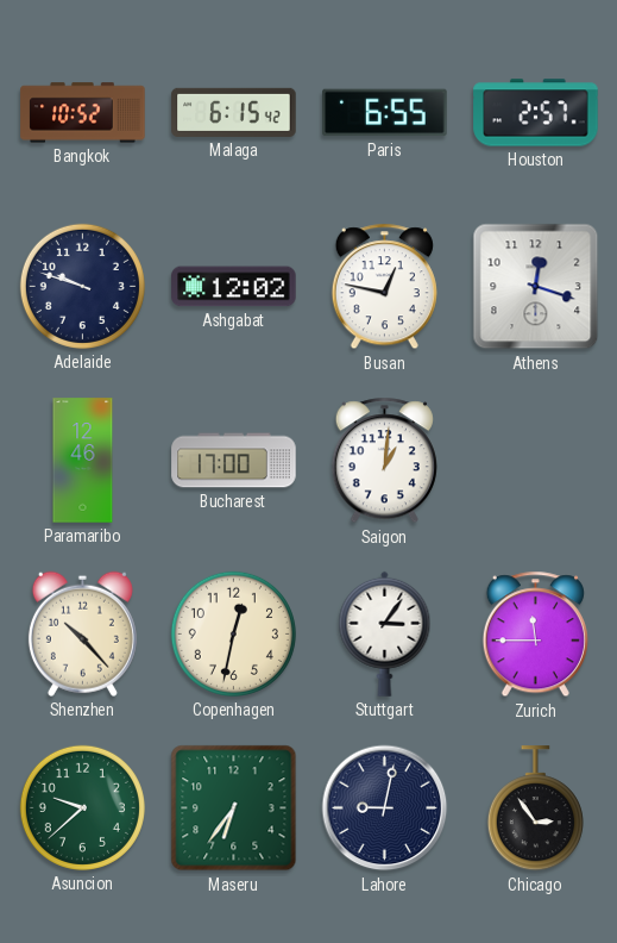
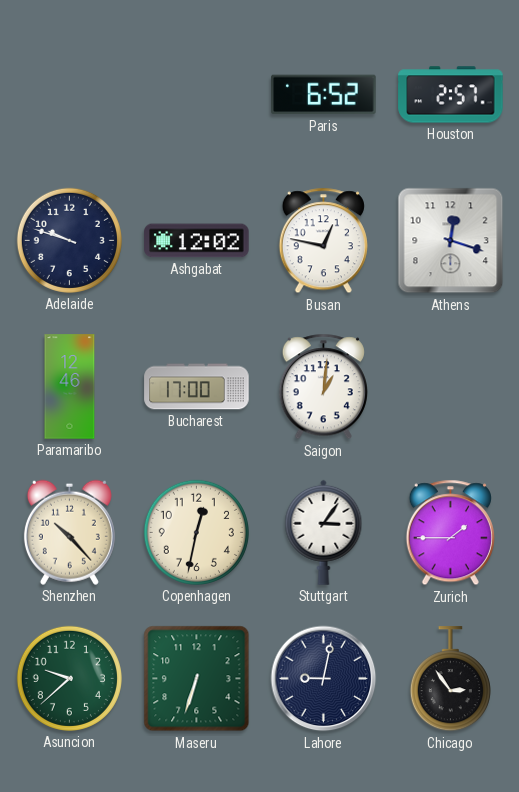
Bangkok: 10:52 -> none (83, 113)
Malaga: 6:15 -> none (234, 112)
Paris: 6:55 -> 6:52 (324, 95)
Zurich: 11:45 -> 1:45 (450, 533)
Maseru: 6:36 -> 6:33 (197, 679)
